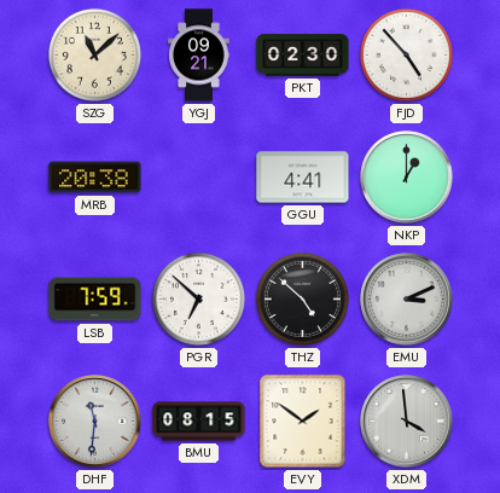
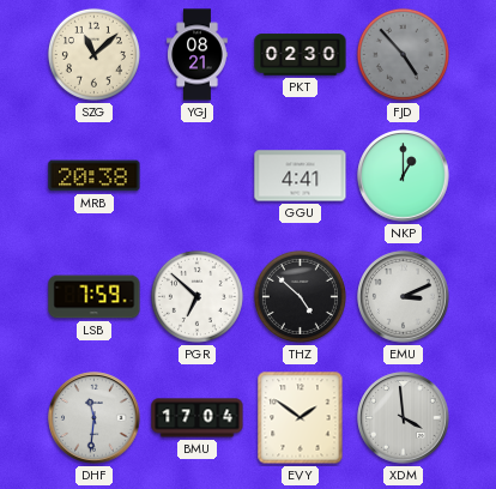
YGJ: 09:21 -> 08:21 (198, 55)
FJD dial: white -> grey (403, 54)
BMU: 08:15 -> 17:04 (198, 418)
